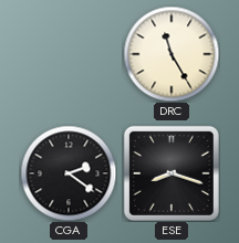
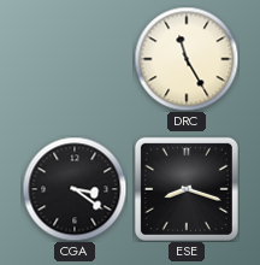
CGA: 2:21 -> 3:21 (75, 189)
